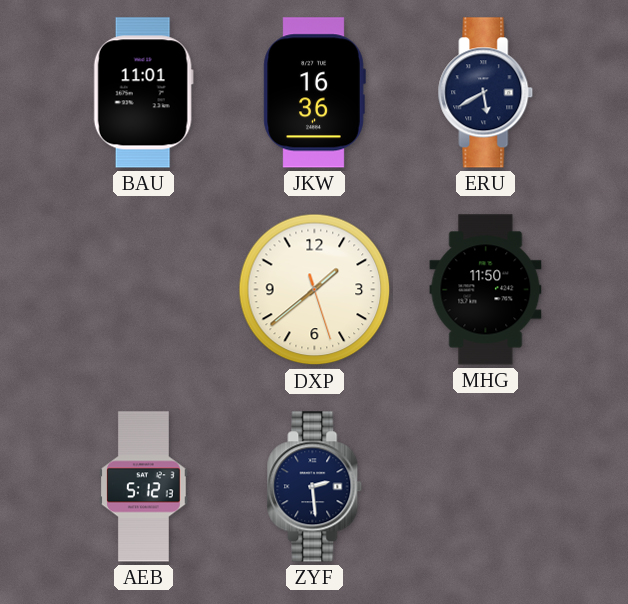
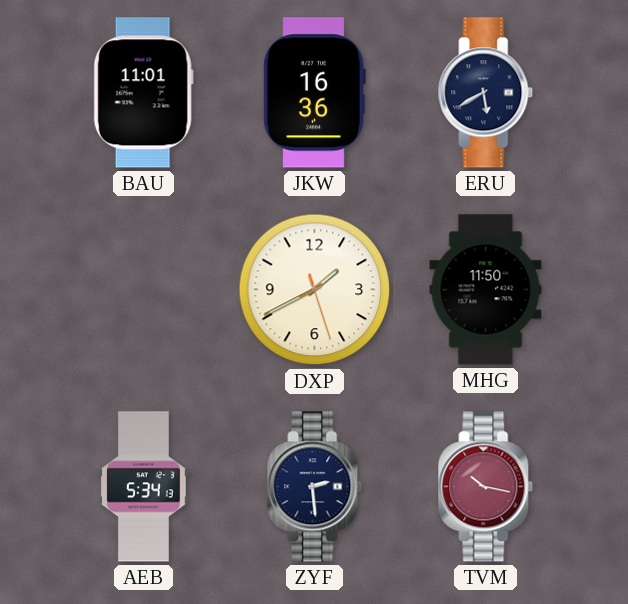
DXP: 1:38 -> 1:40 (315, 290)
AEB: 5:12 -> 5:34 (143, 487)
TVM: none -> 10:17 (486, 487)
